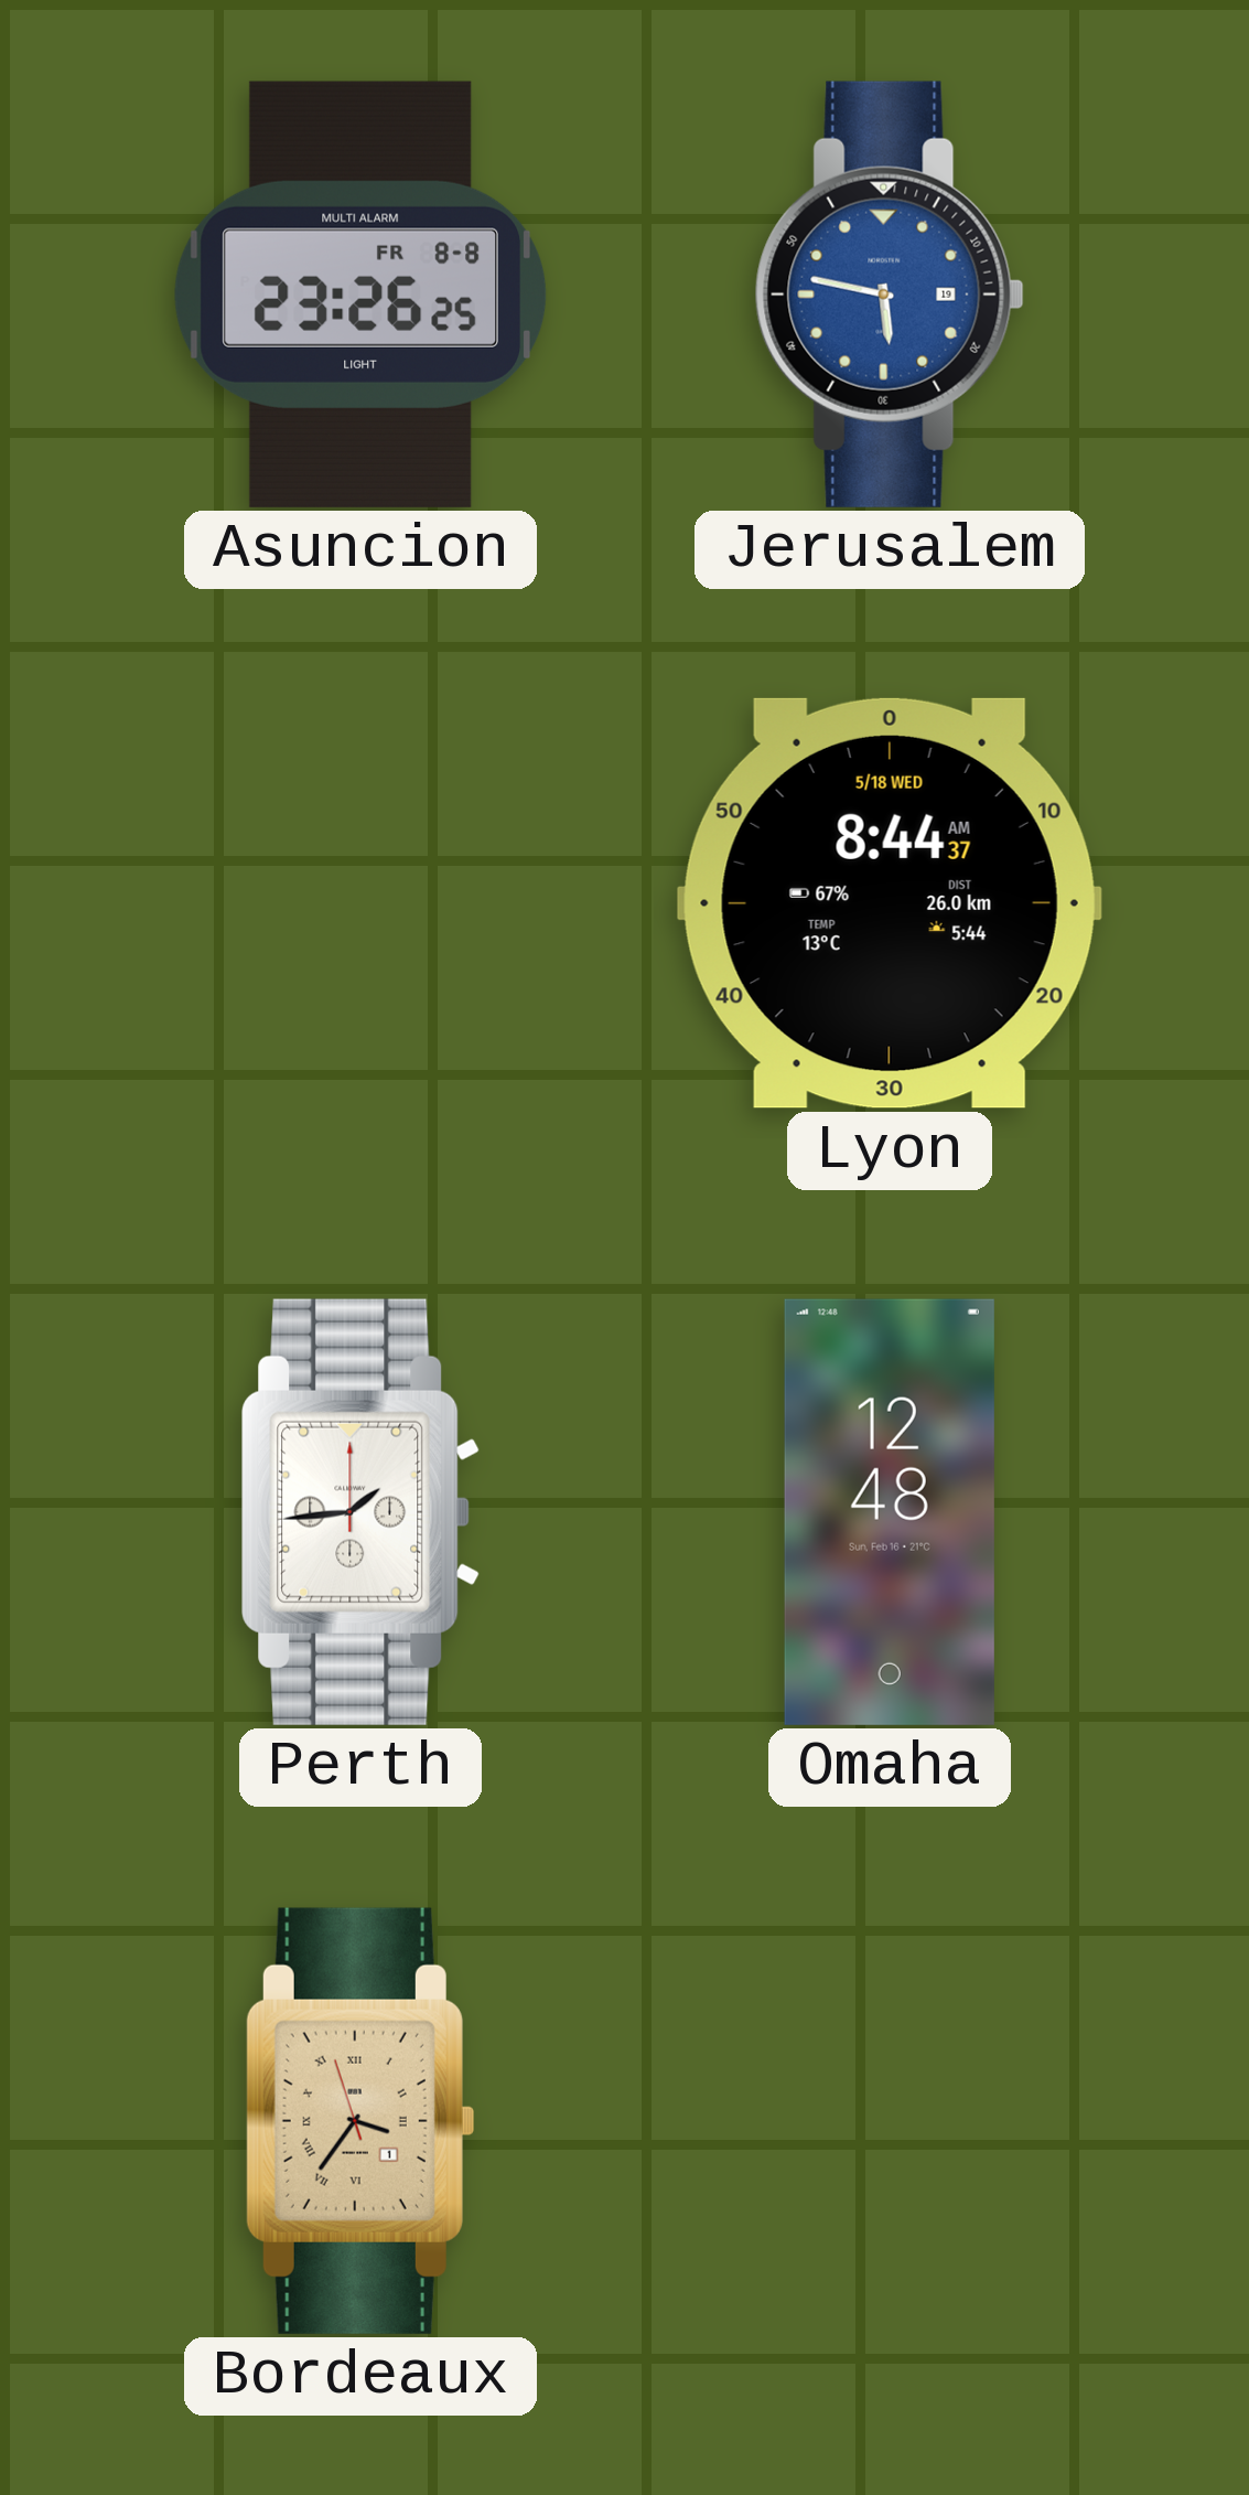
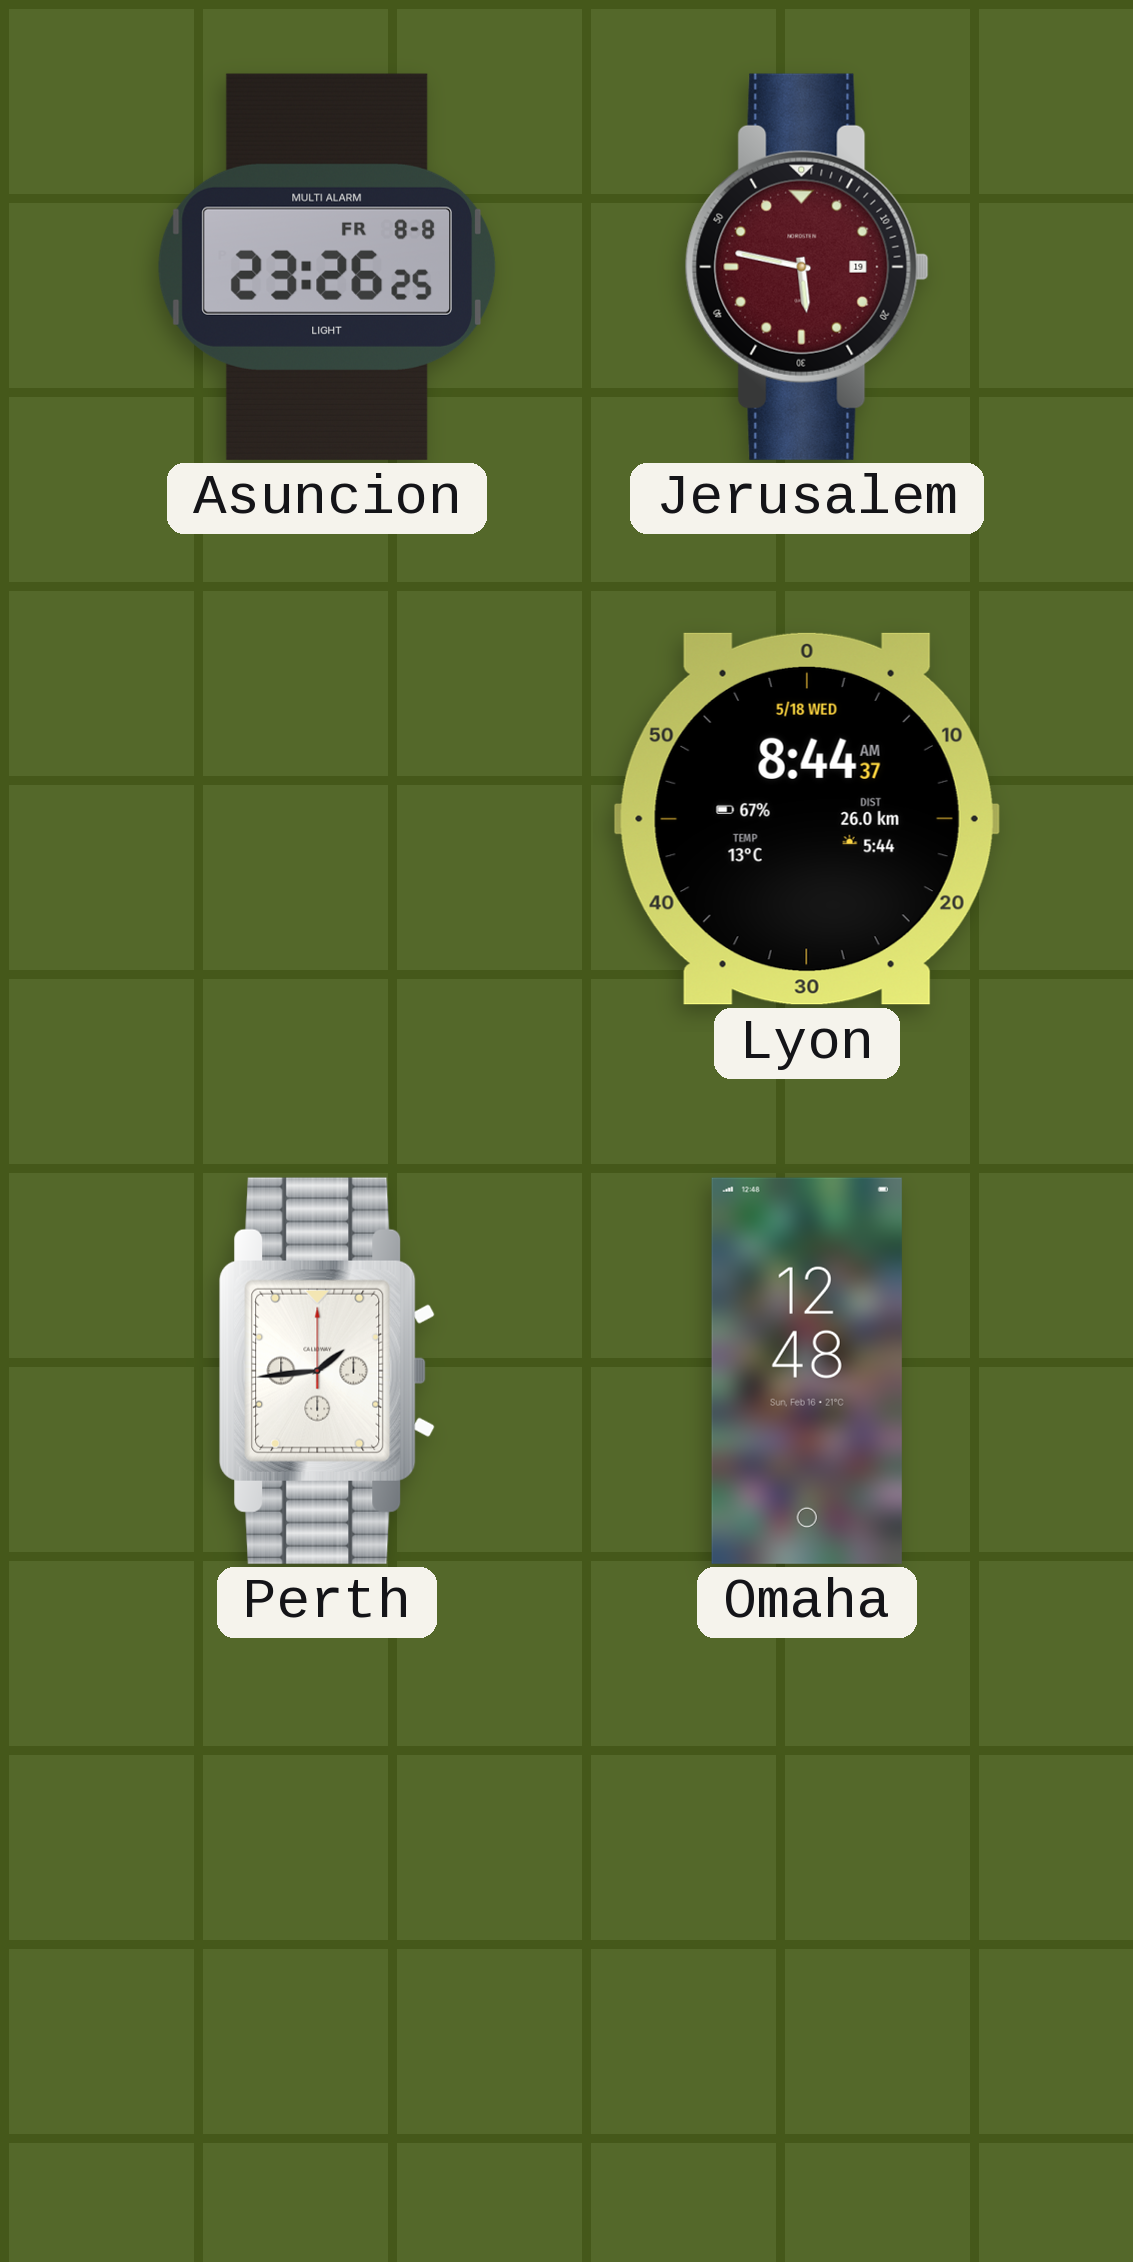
Jerusalem dial: blue -> burgundy (807, 267)
Bordeaux: 3:35 -> none (359, 2121)
